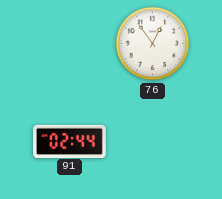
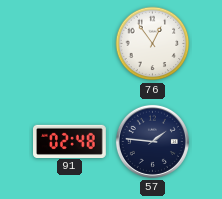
91: 02:44 -> 02:48 (70, 141)
57: none -> 1:46 (152, 141)
